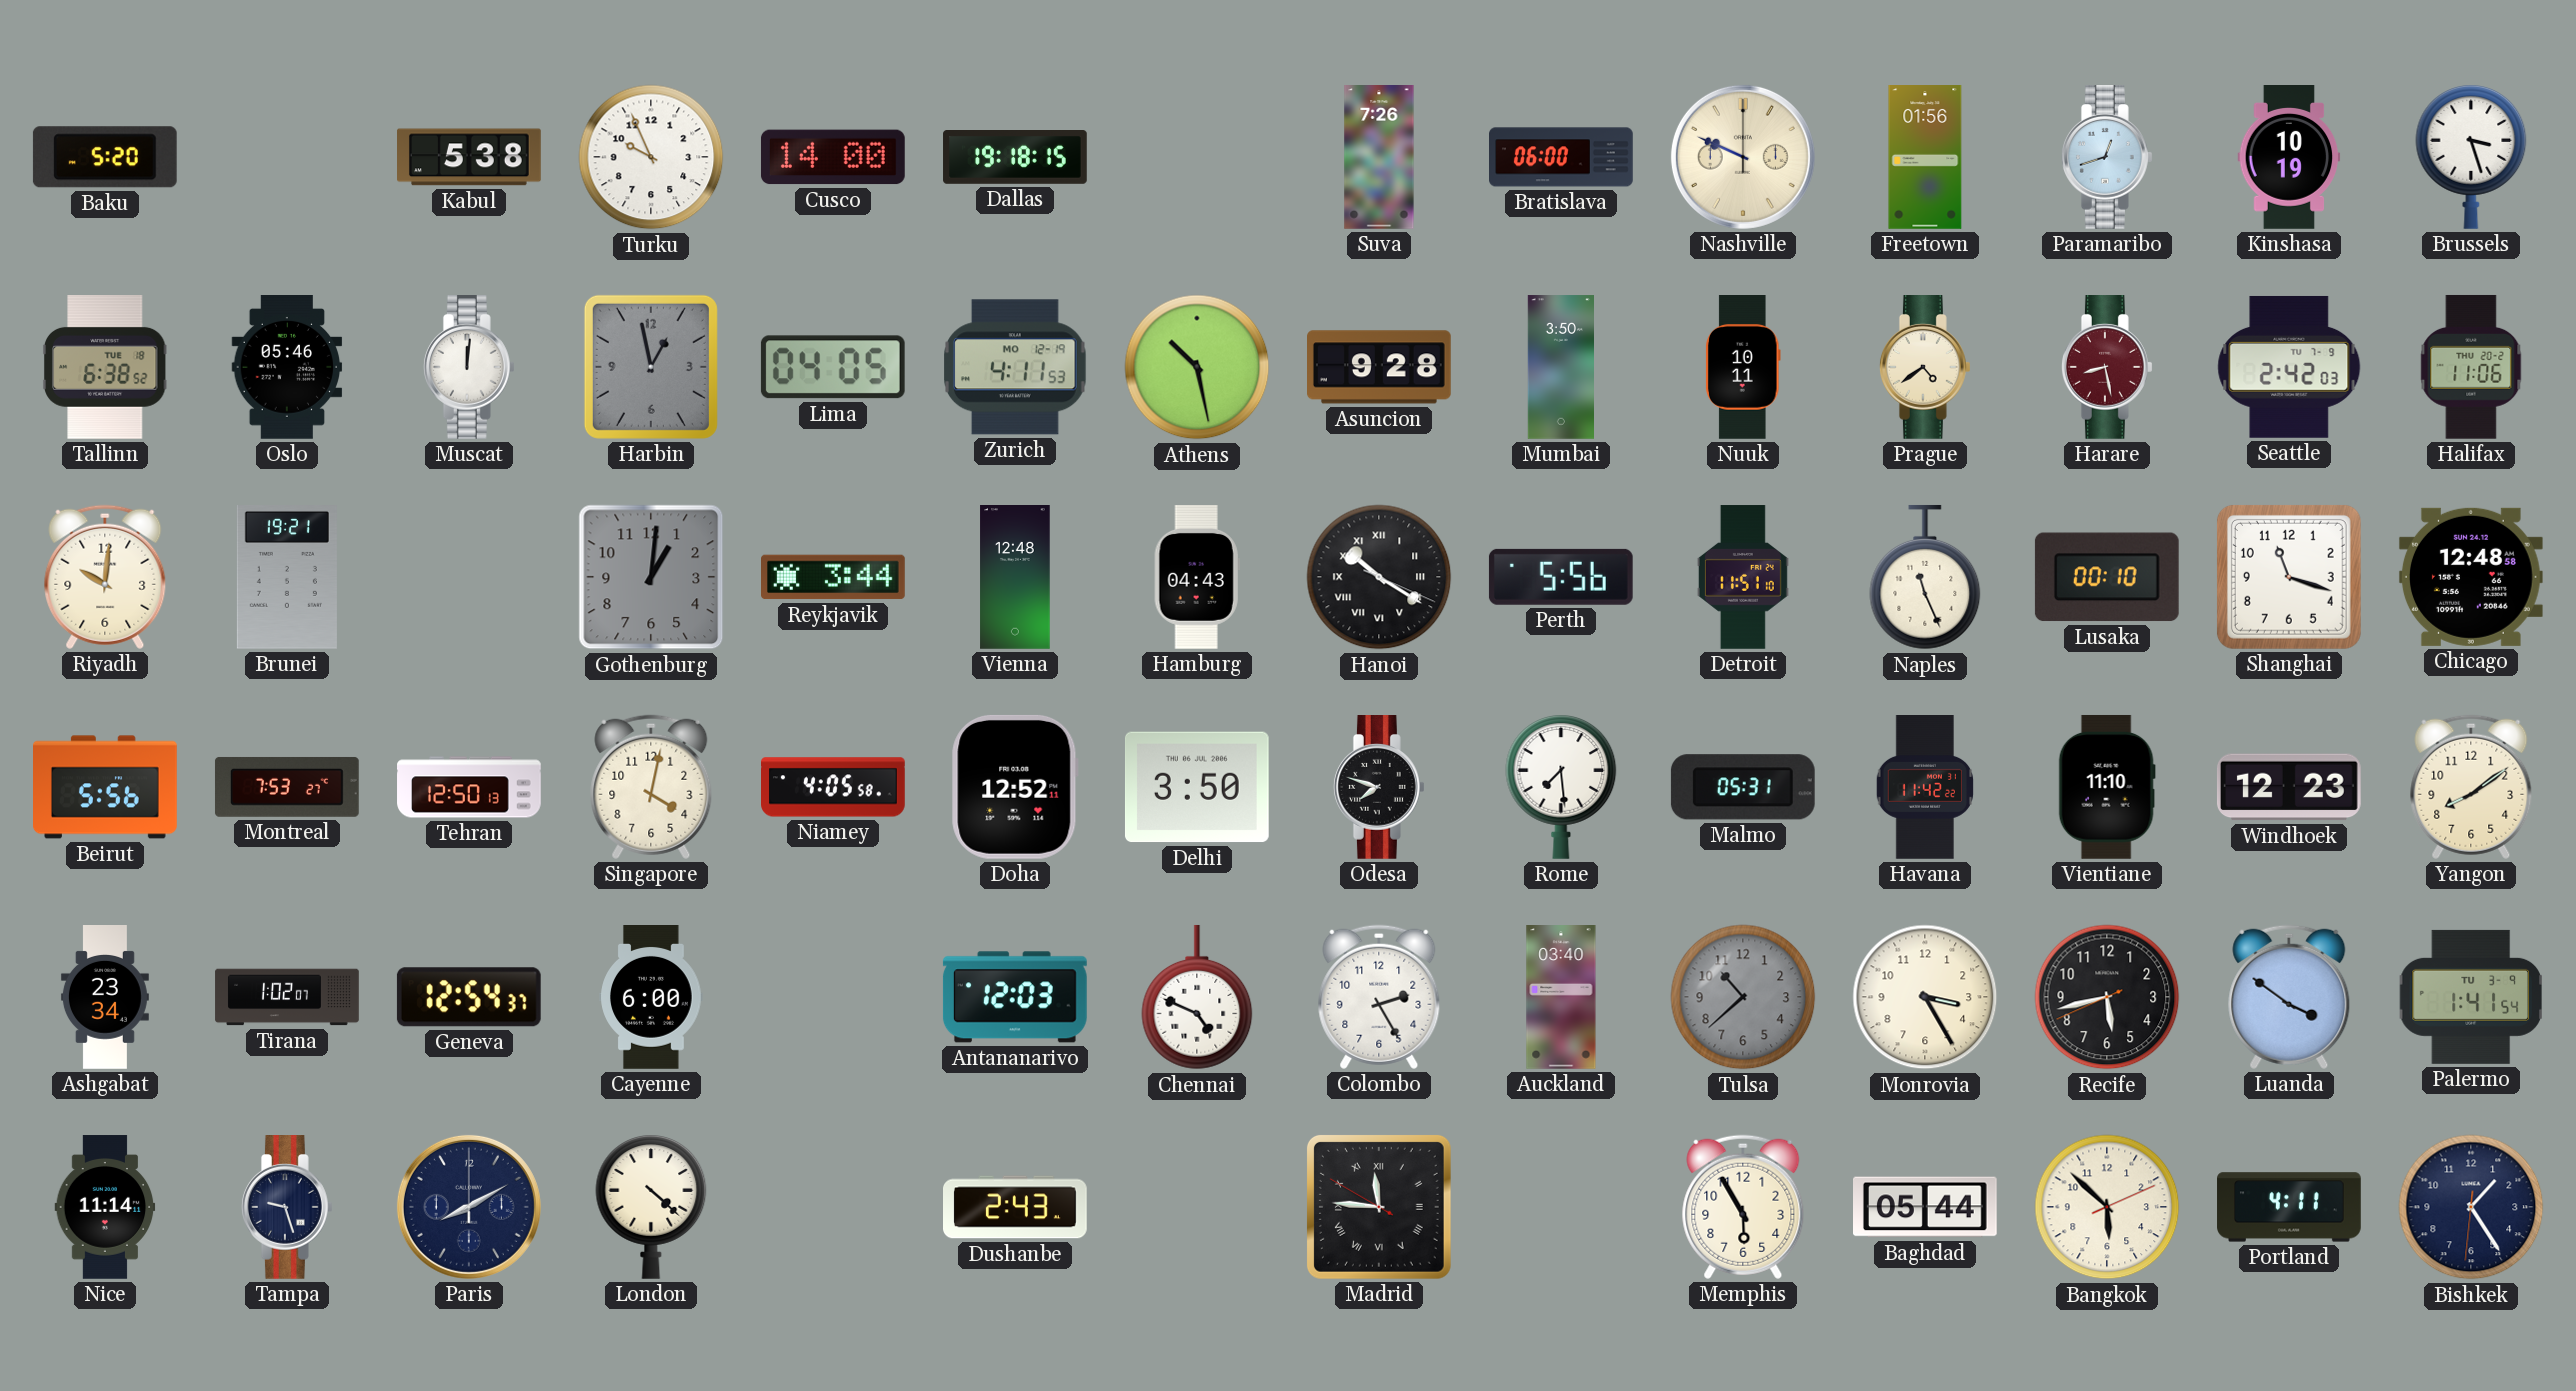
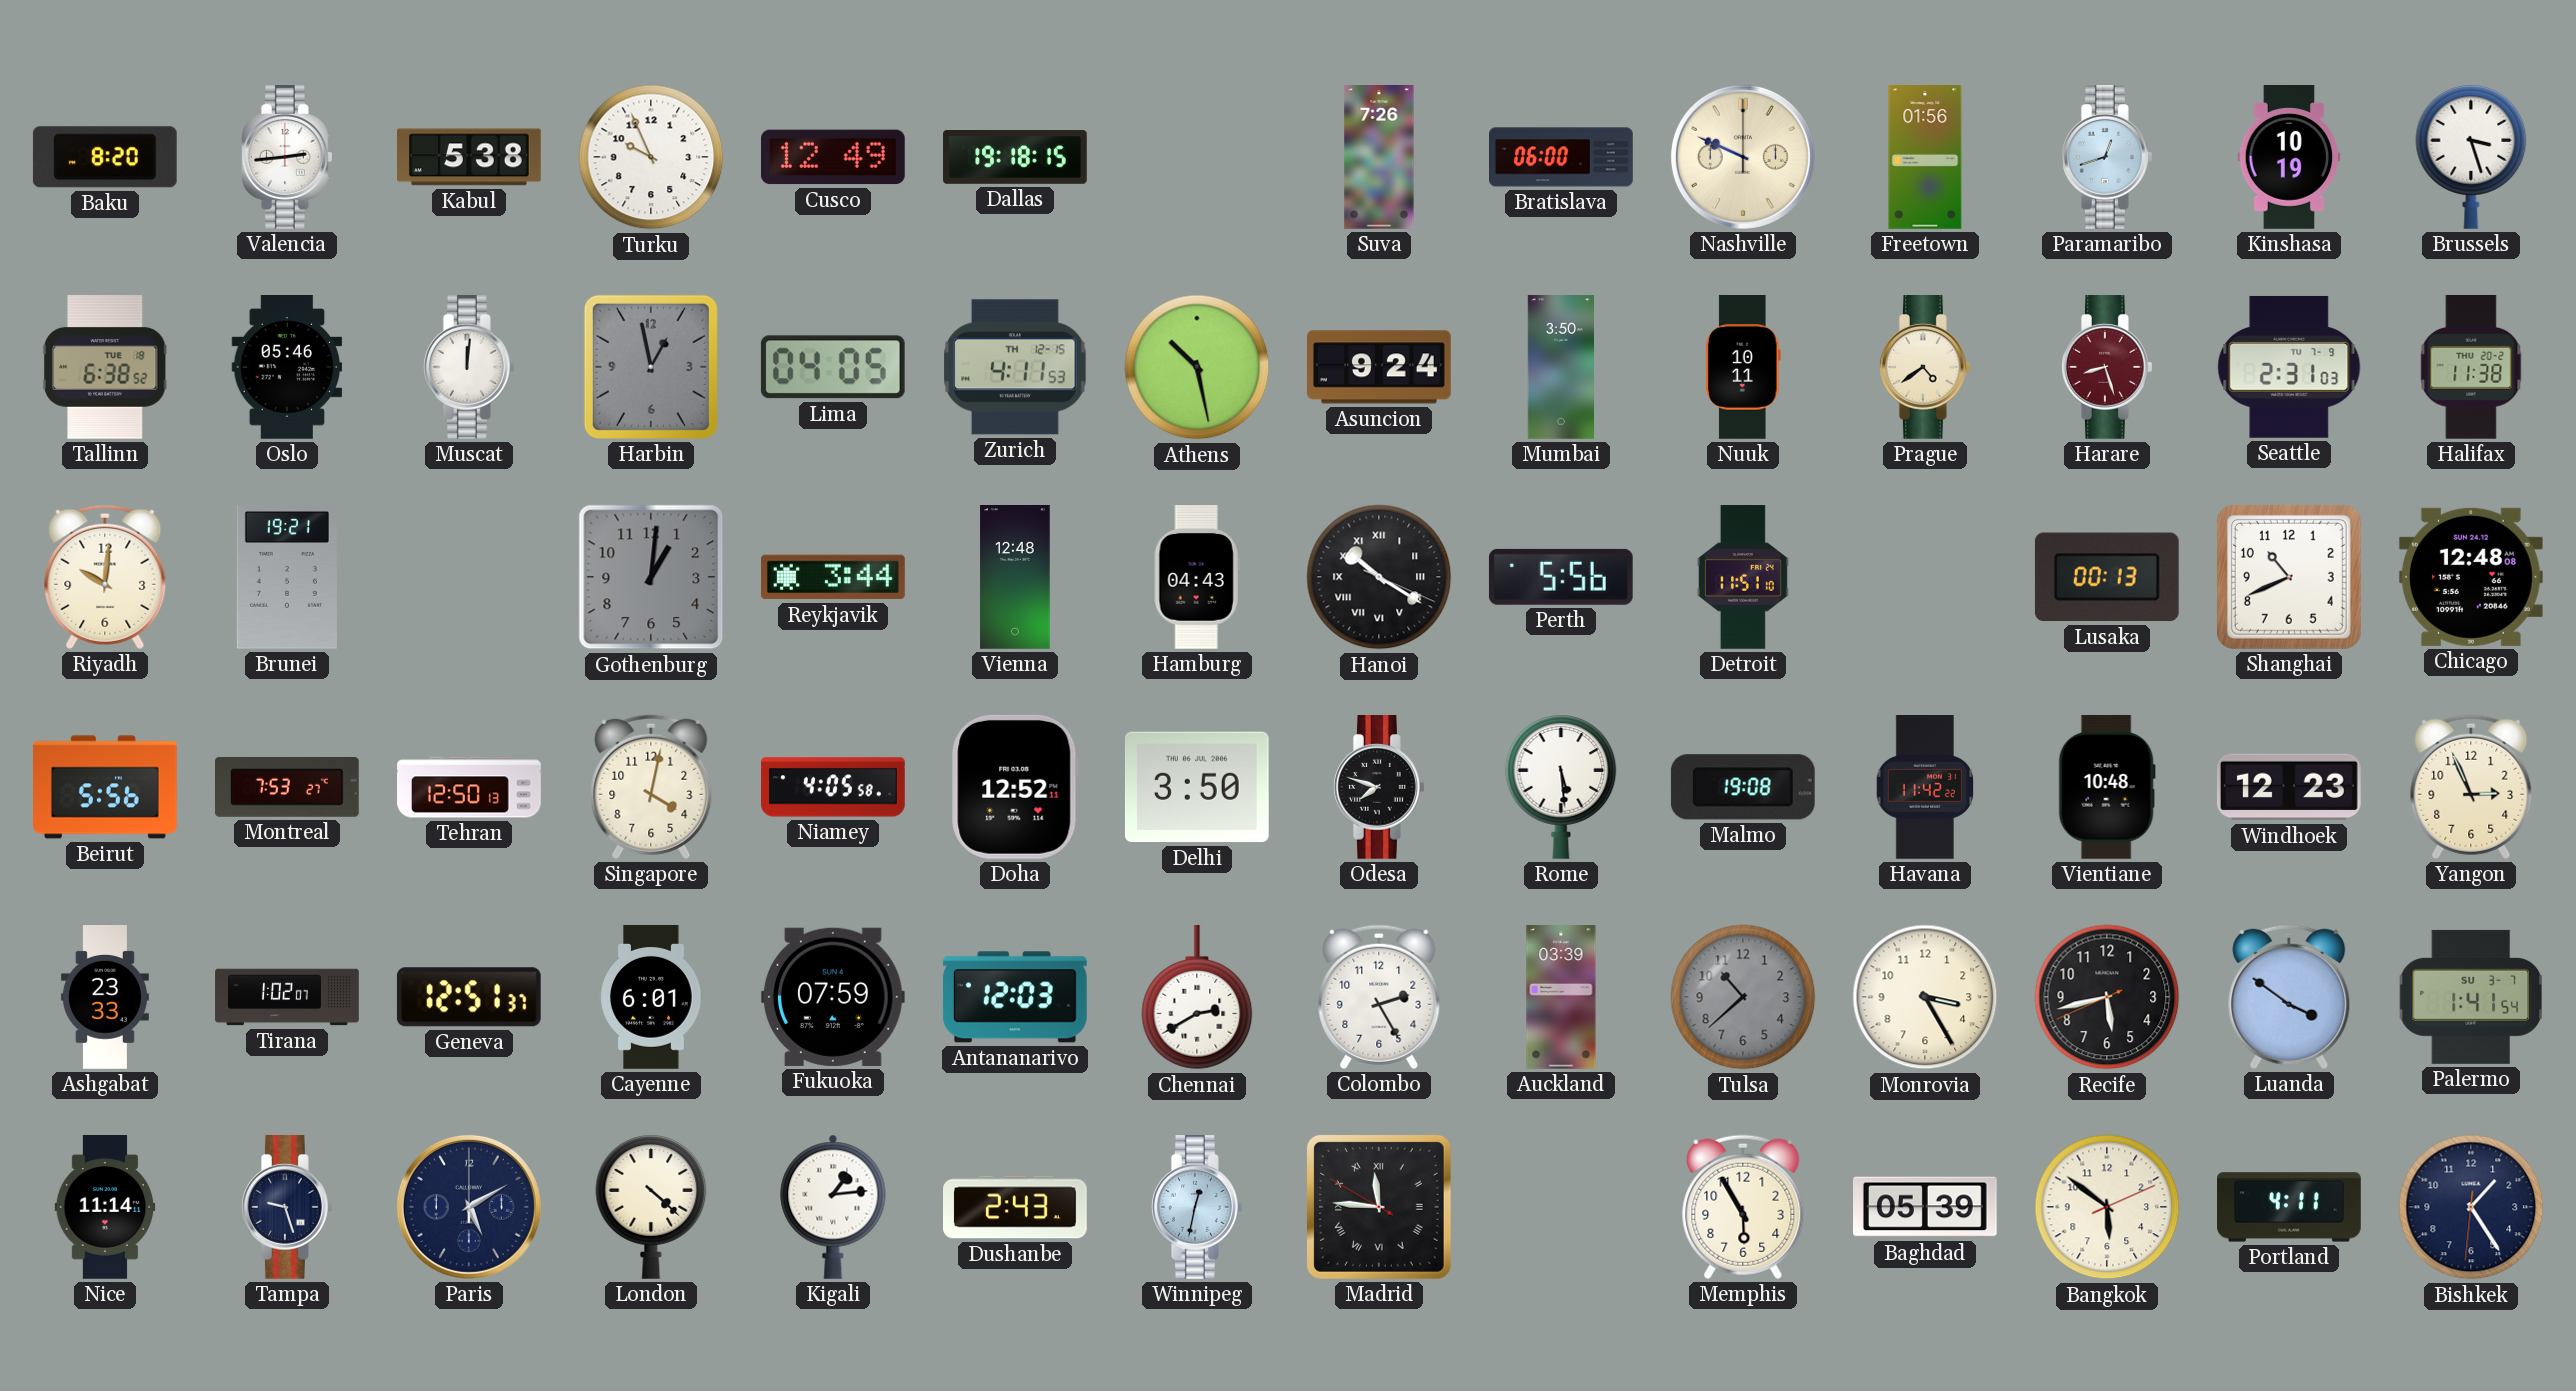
Baku: 5:20 -> 8:20 (105, 157)
Valencia: none -> 2:44 (287, 158)
Cusco: 14:00 -> 12:49 (833, 157)
Zurich date: MO 12-19 -> TH 12-15 (1015, 367)
Asuncion: 9:28 -> 9:24 (1380, 367)
Harare: 8:28 -> 8:27 (2107, 368)
Seattle: 2:42 -> 2:31 (2289, 367)
Halifax: 11:06 -> 11:38 (2471, 367)
Naples: 11:26 -> none (1925, 577)
Lusaka: 00:10 -> 00:13 (2107, 577)
Shanghai: 11:18 -> 10:41 (2289, 577)
Chicago: 12:48:58 -> 12:48:08 (2471, 577)
Rome: 7:29 -> 5:29 (1561, 787)
Malmo: 05:31 -> 19:08 (1743, 787)
Vientiane: 11:10 -> 10:48 (2107, 787)
Yangon: 8:09 -> 2:56 (2471, 787)
Ashgabat: 23:34 -> 23:33 (105, 997)
Geneva: 12:54 -> 12:51 (469, 997)
Cayenne: 6:00 -> 6:01 (651, 998)
Fukuoka: none -> 07:59 (833, 997)
Chennai: 4:49 -> 2:40 (1197, 997)
Auckland: 03:40 -> 03:39 (1561, 998)
Palermo date: TU 3-9 -> SU 3-7 (2471, 997)
Paris: 8:10 -> 5:10 (469, 1207)
Kigali: none -> 1:14 (833, 1207)
Winnipeg: none -> 12:32 (1197, 1208)
Baghdad: 05:44 -> 05:39 (1926, 1207)
Bangkok: 5:52 -> 5:51 (2107, 1207)
